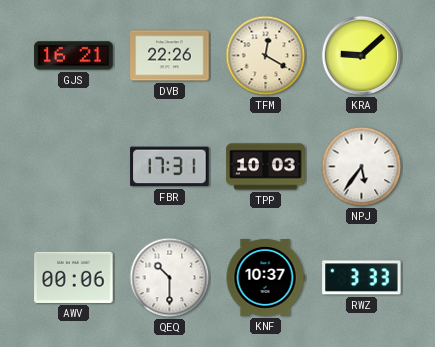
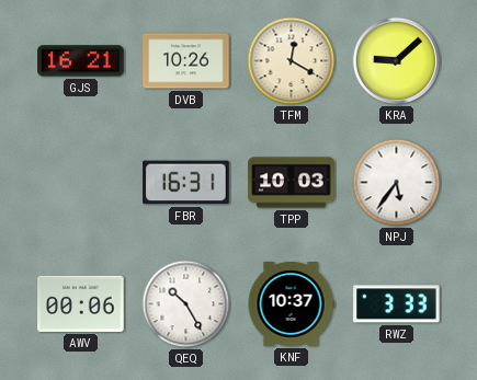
DVB: 22:26 -> 10:26 (186, 61)
FBR: 17:31 -> 16:31 (186, 183)
QEQ: 10:30 -> 10:25 (186, 304)
